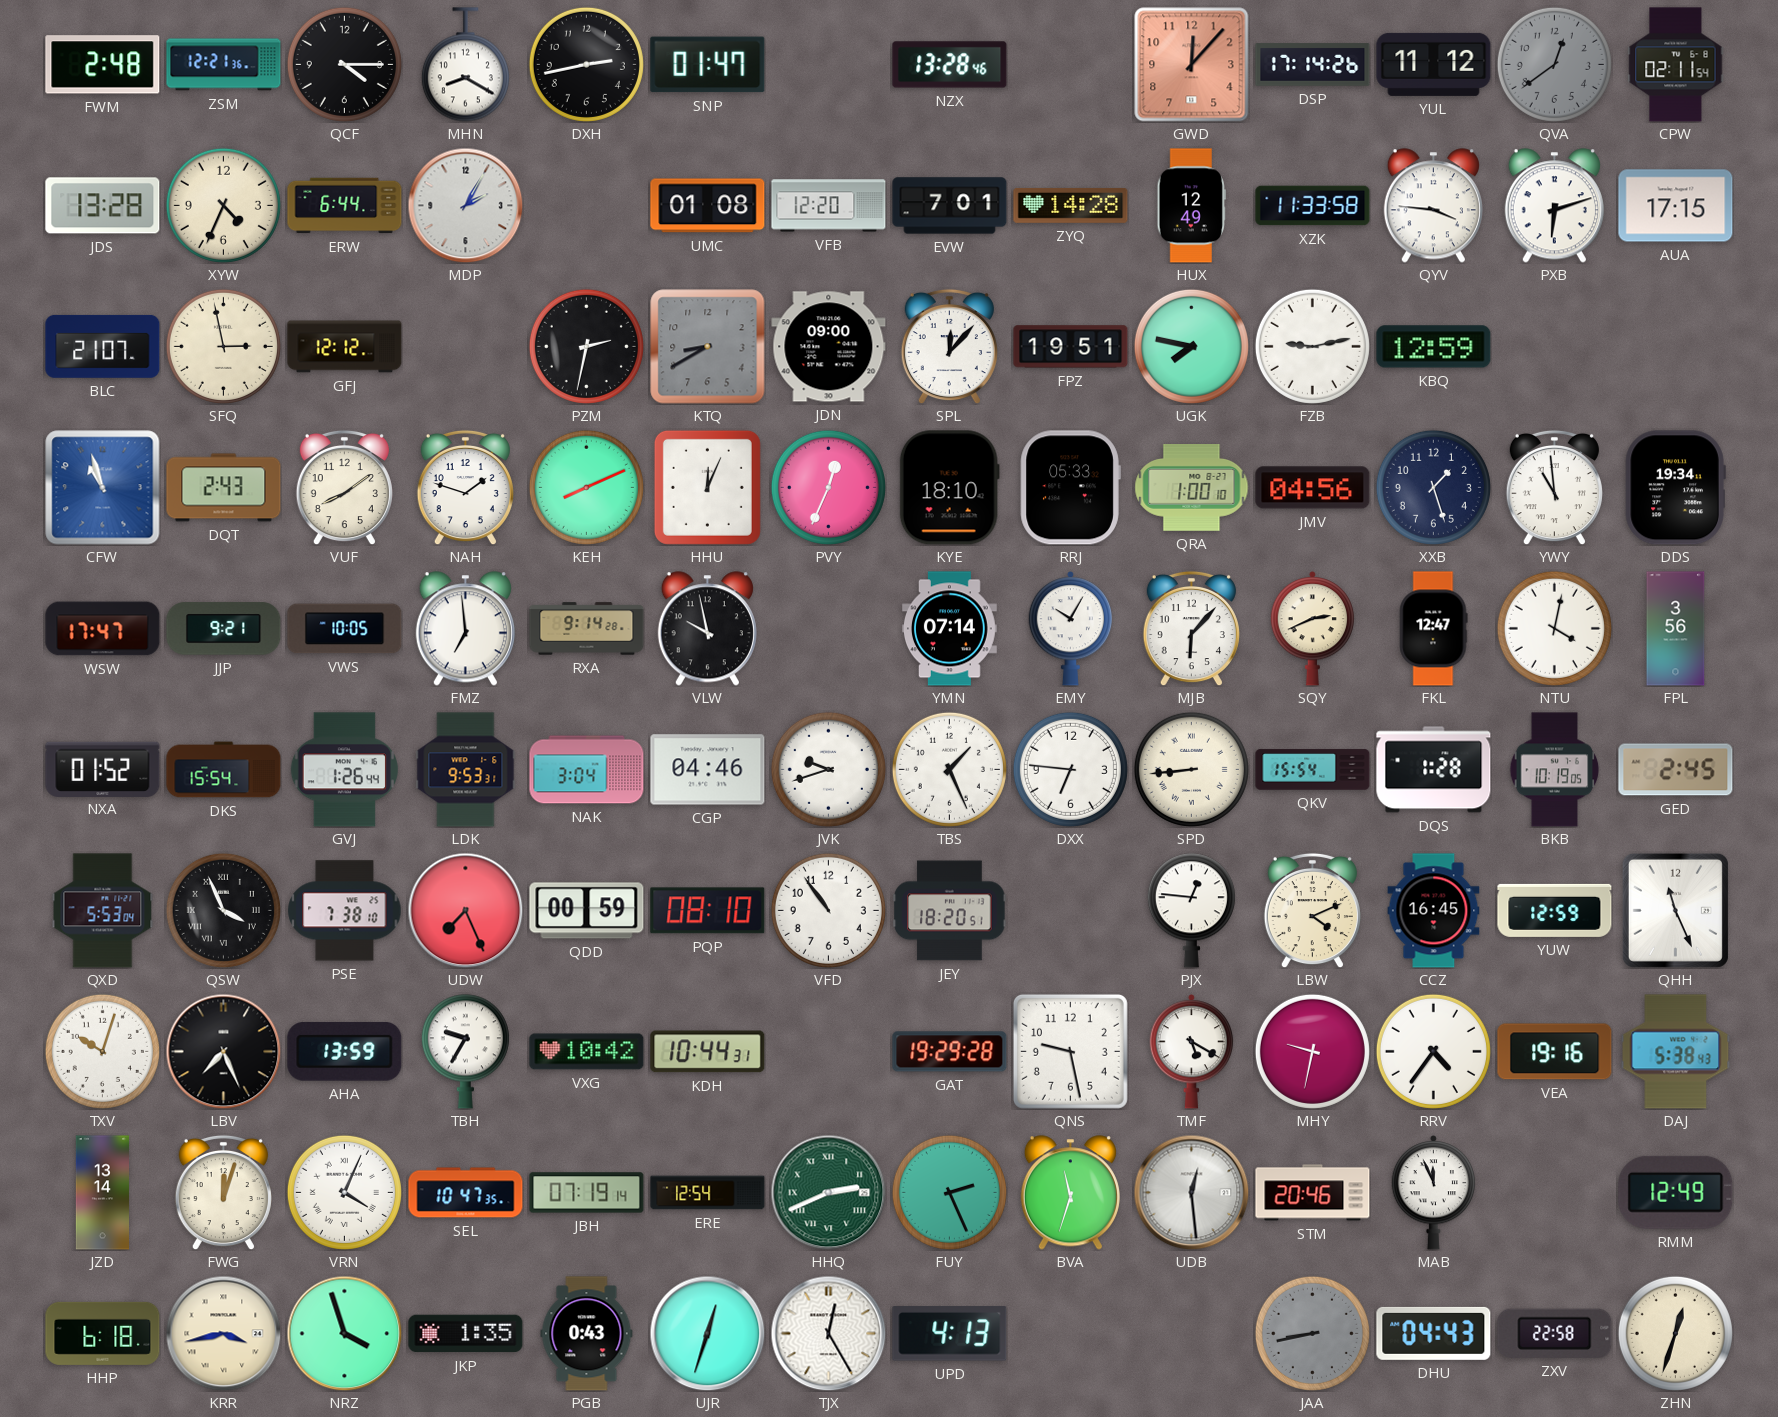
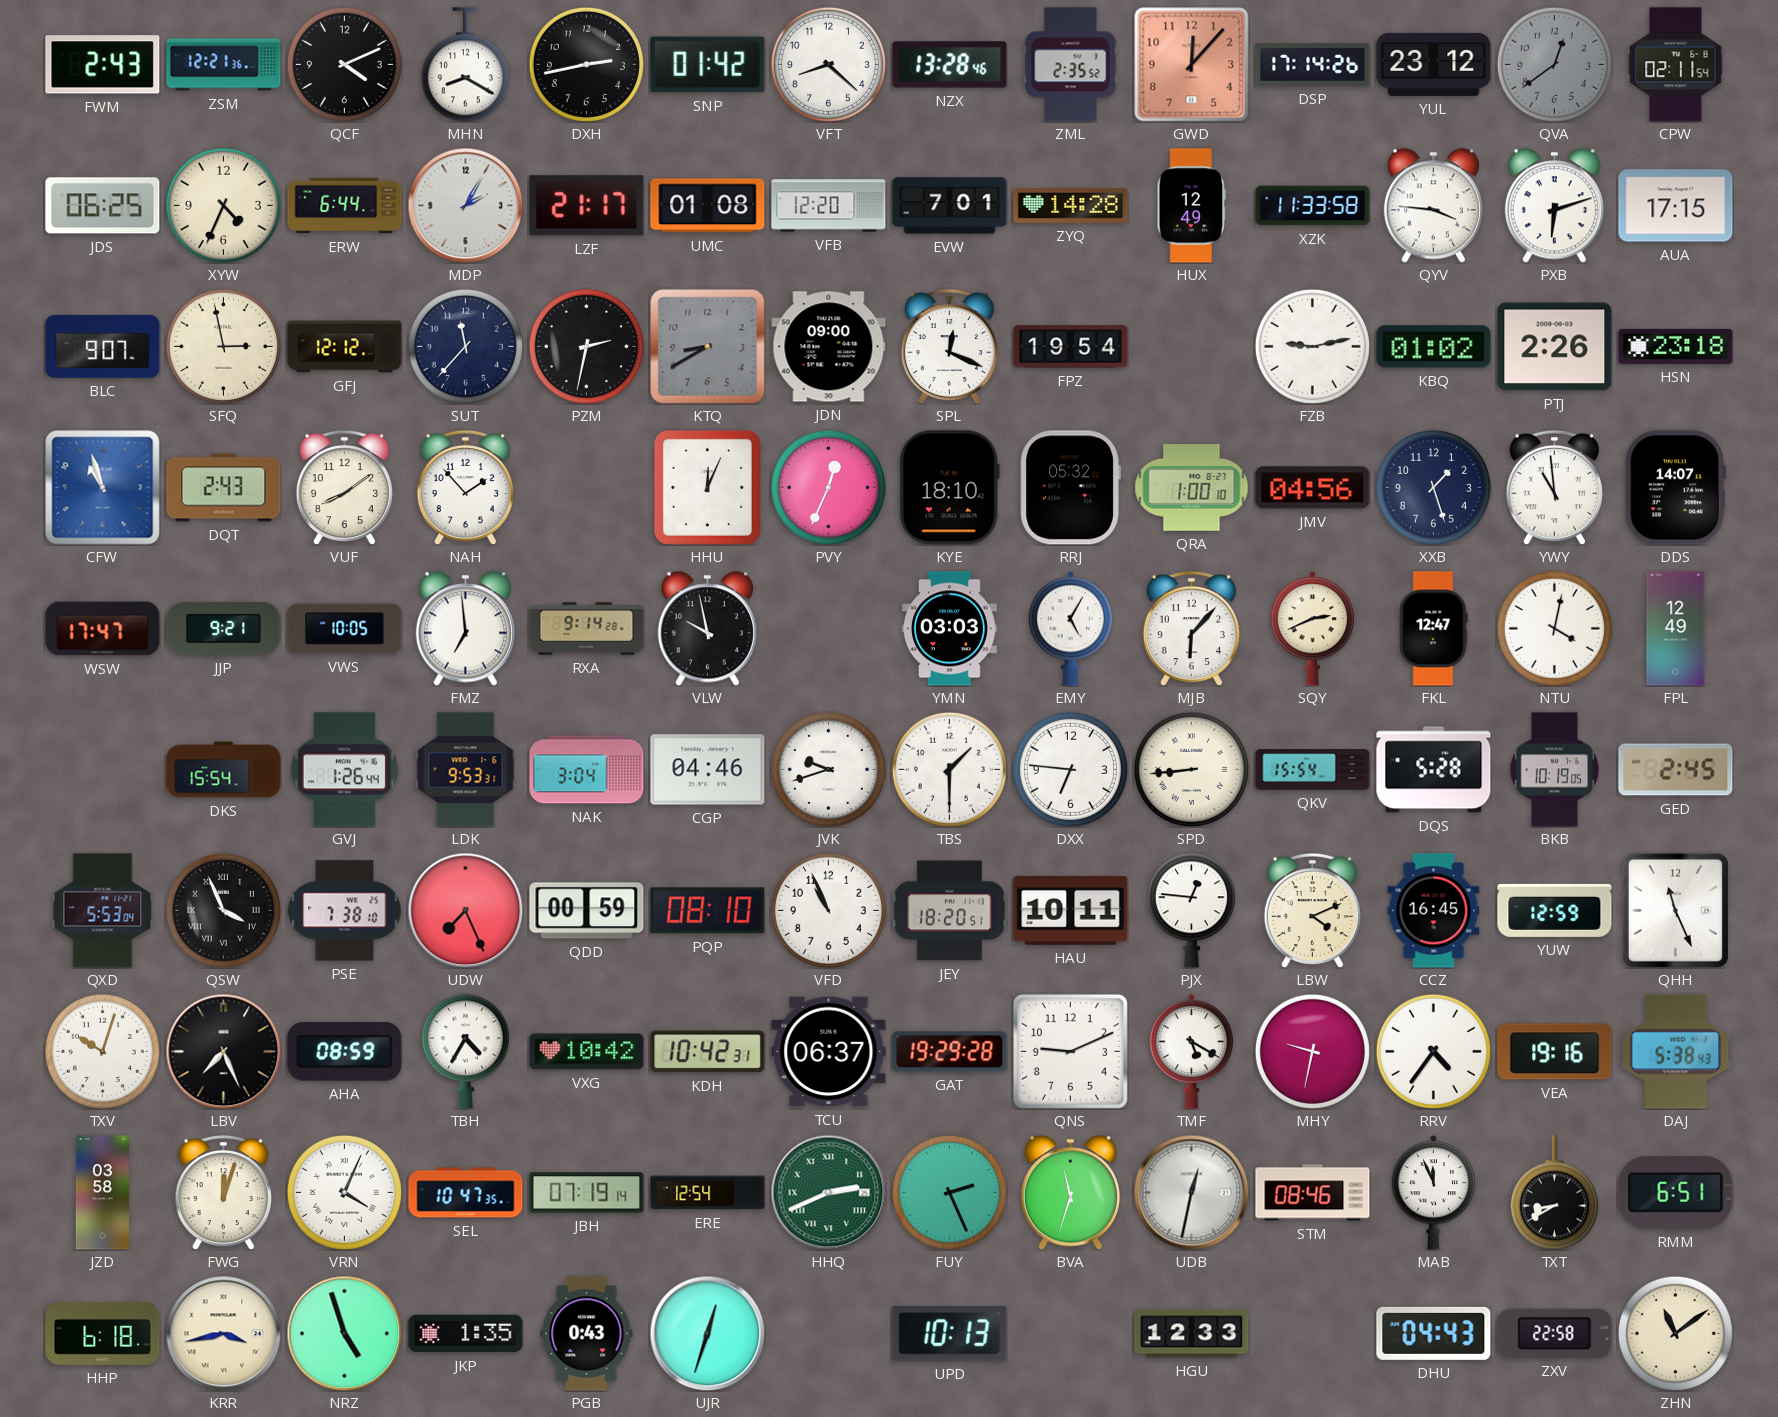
FWM: 2:48 -> 2:43 (103, 65)
QCF: 4:15 -> 4:11 (344, 64)
SNP: 01:47 -> 01:42 (708, 65)
VFT: none -> 8:22 (828, 64)
ZML: none -> 2:35 (1071, 65)
YUL: 11:12 -> 23:12 (1434, 64)
JDS: 13:28 -> 06:25 (103, 206)
LZF: none -> 21:17 (587, 206)
BLC: 21:07 -> 9:07 (103, 346)
SUT: none -> 11:37 (465, 346)
SPL: 12:07 -> 12:19 (949, 346)
FPZ: 19:51 -> 19:54 (1071, 347)
UGK: 7:47 -> none (1191, 346)
KBQ: 12:59 -> 01:02 (1434, 347)
PTJ: none -> 2:26 (1555, 347)
HSN: none -> 23:18 (1676, 346)
NAH: 1:48 -> 1:53 (465, 487)
KEH: 8:11 -> none (586, 487)
RRJ: 05:33 -> 05:32 (1070, 488)
DDS: 19:34 -> 14:07 (1675, 488)
YMN: 07:14 -> 03:03 (949, 629)
EMY: 10:05 -> 5:05 (1071, 629)
FPL: 3:56 -> 12:49 (1676, 629)
NXA: 01:52 -> none (103, 769)
TBS: 1:26 -> 1:30 (949, 769)
DQS: 1:28 -> 5:28 (1434, 770)
VFD: 10:54 -> 10:56 (828, 910)
HAU: none -> 10:11 (1071, 910)
AHA: 13:59 -> 08:59 (345, 1052)
TBH: 9:35 -> 4:35 (465, 1052)
KDH: 10:44 -> 10:42 (708, 1052)
TCU: none -> 06:37 (829, 1052)
QNS: 9:28 -> 9:11 (1070, 1051)
JZD: 13:14 -> 03:58 (102, 1193)
UDB: 12:29 -> 12:32 (1191, 1192)
STM: 20:46 -> 08:46 (1313, 1193)
TXT: none -> 8:40 (1554, 1193)
RMM: 12:49 -> 6:51 (1676, 1192)
NRZ: 3:57 -> 4:57 (344, 1333)
TJX: 12:25 -> none (828, 1333)
UPD: 4:13 -> 10:13 (950, 1334)
HGU: none -> 12:33 (1192, 1334)
JAA: 8:43 -> none (1312, 1333)
ZHN: 12:33 -> 11:09 (1675, 1333)
